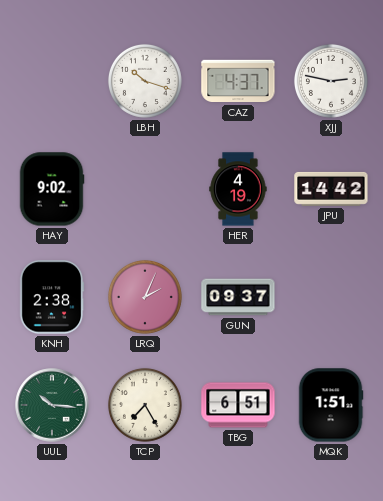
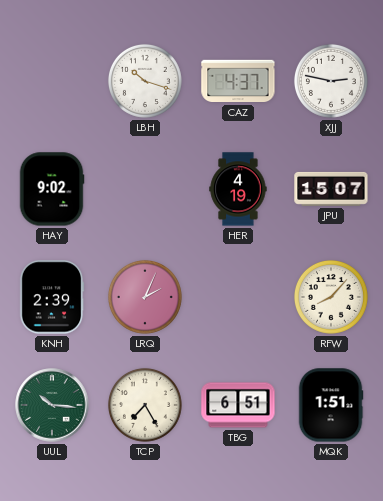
JPU: 14:42 -> 15:07 (331, 189)
KNH: 2:38 -> 2:39 (52, 297)
GUN: 09:37 -> none (238, 297)
RFW: none -> 8:07 (331, 297)
